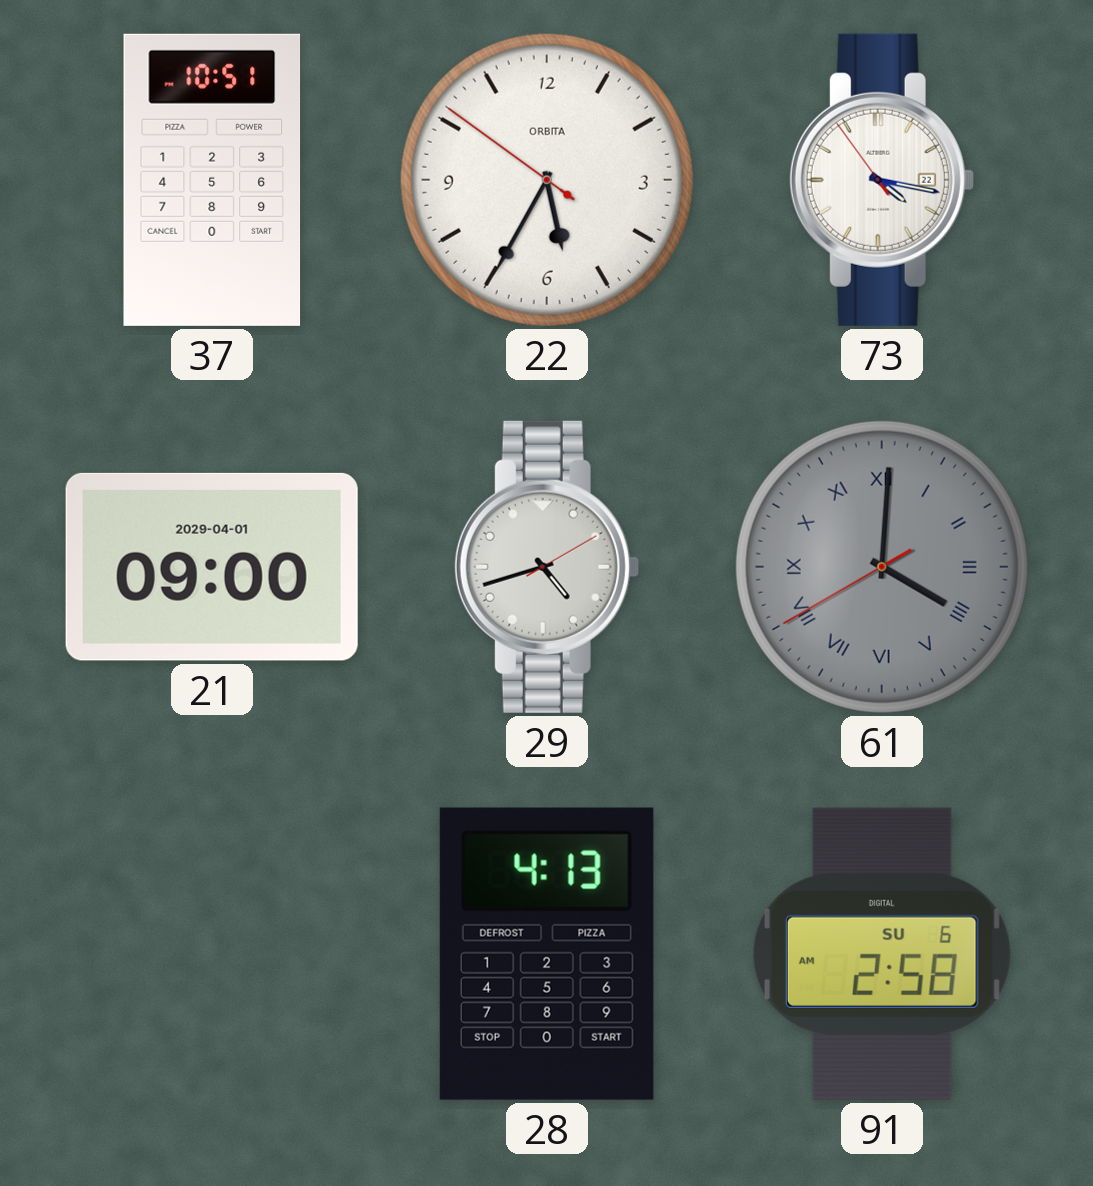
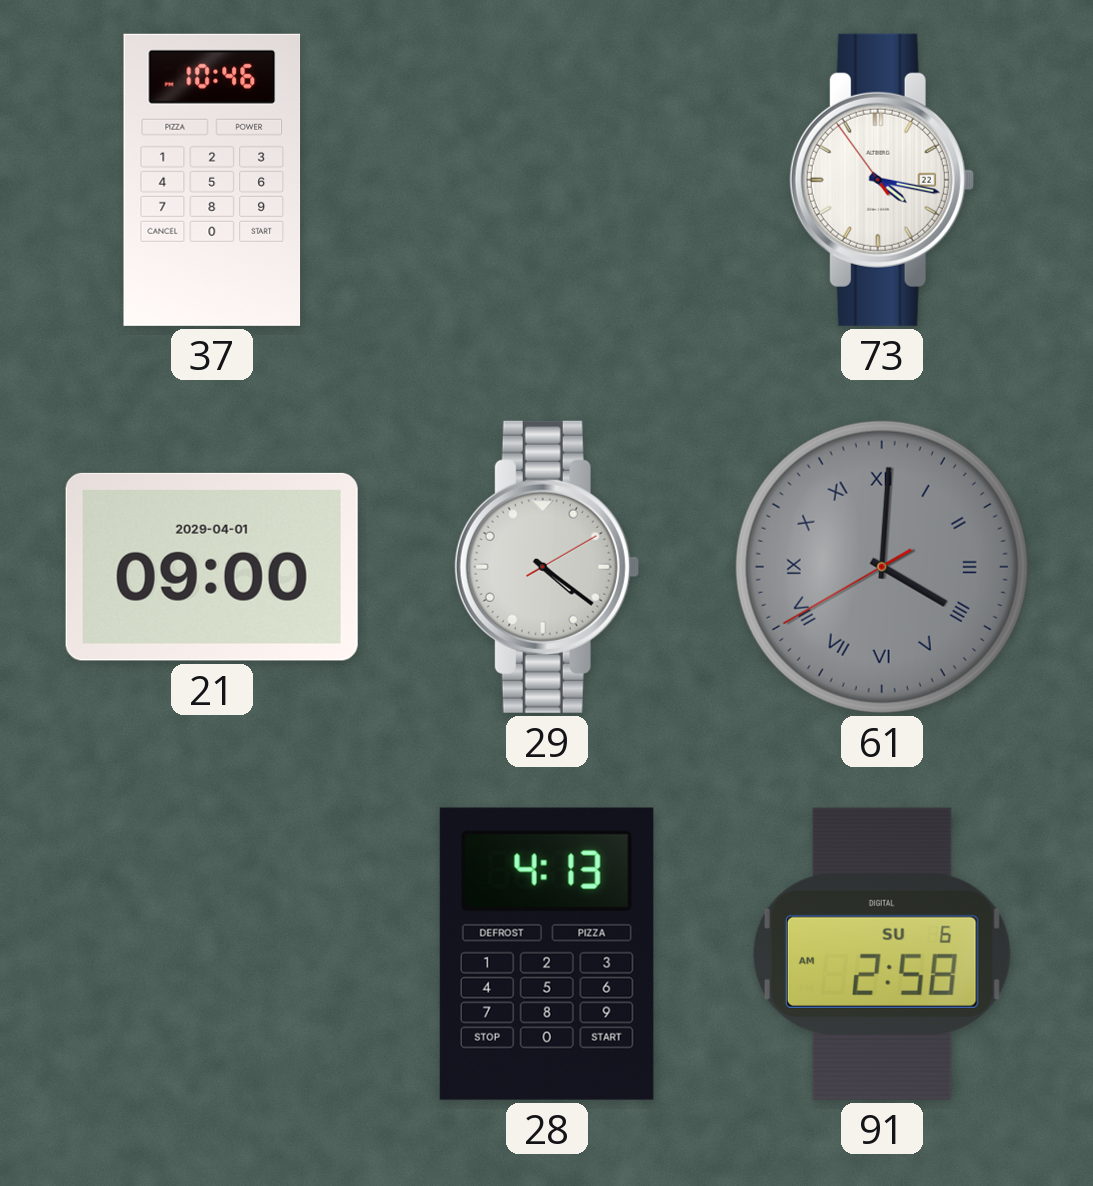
37: 10:51 -> 10:46 (212, 180)
22: 5:34 -> none (547, 180)
29: 4:42 -> 4:21 (547, 567)
